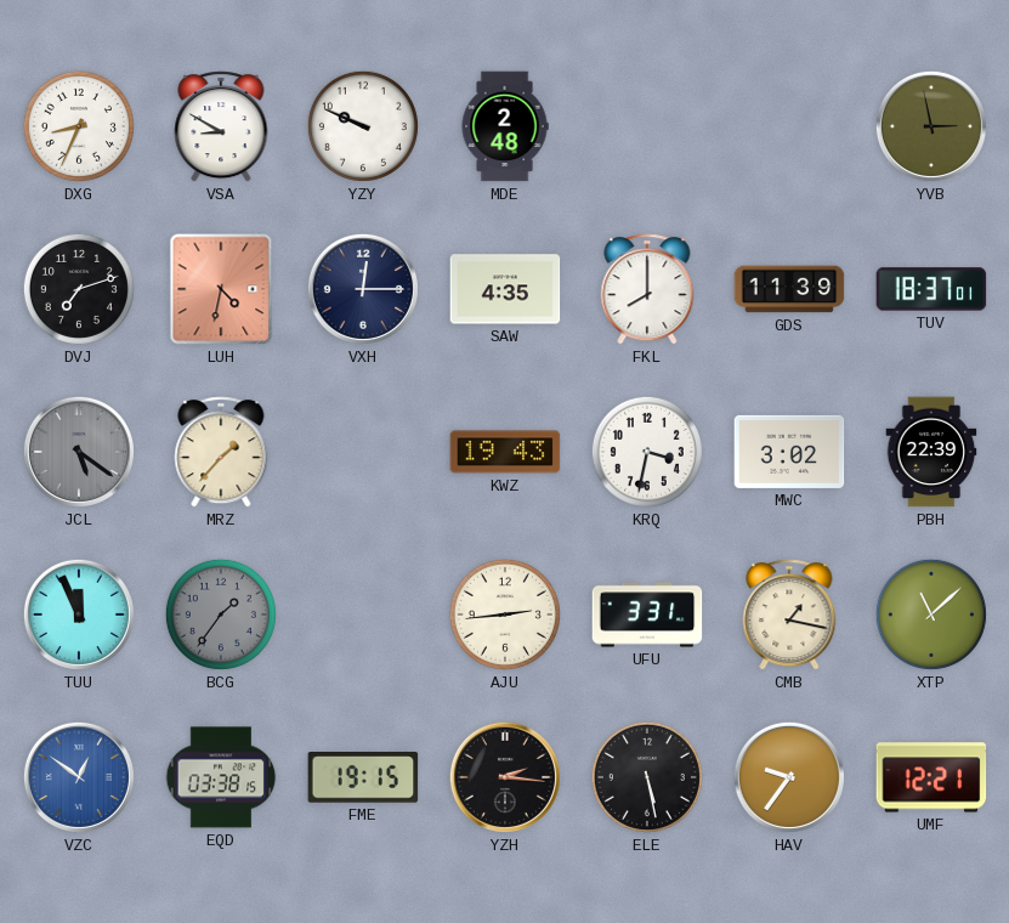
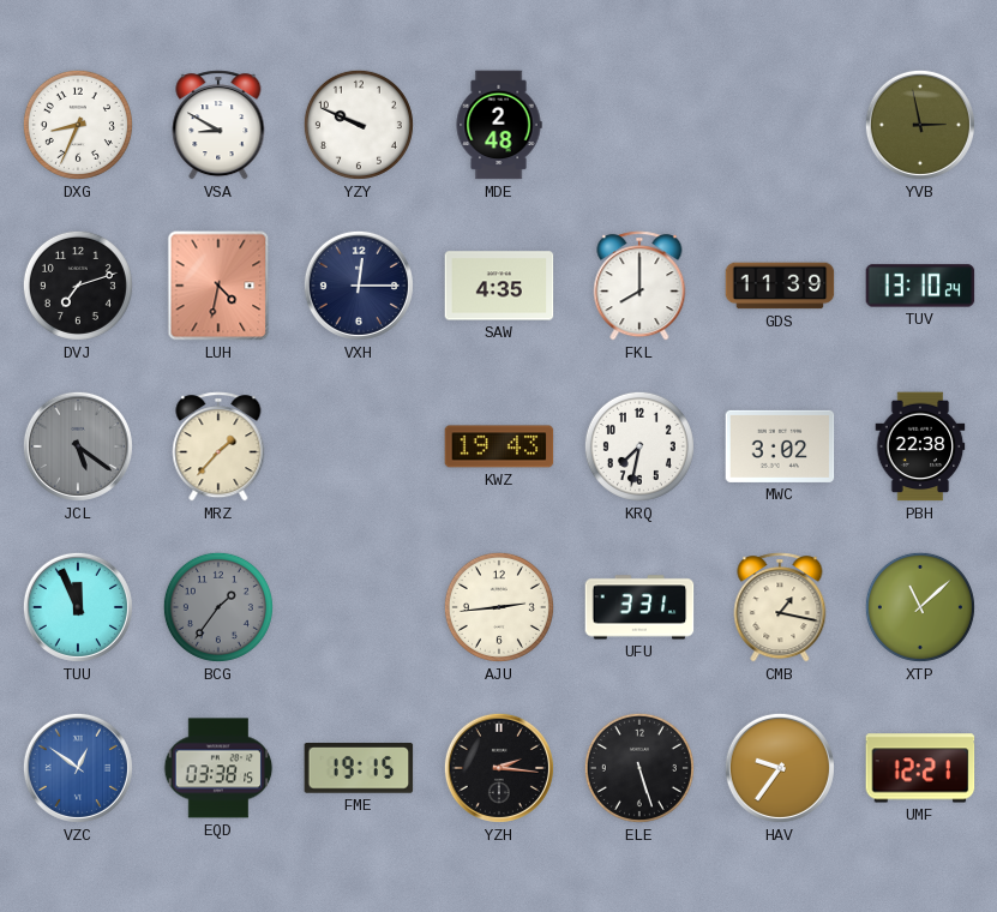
TUV: 18:37 -> 13:10 (920, 286)
KRQ: 3:32 -> 7:32 (639, 446)
PBH: 22:39 -> 22:38 (920, 446)
ELE: 5:28 -> 5:27 (639, 768)
